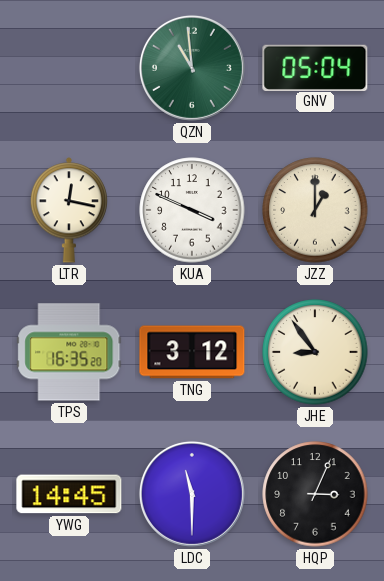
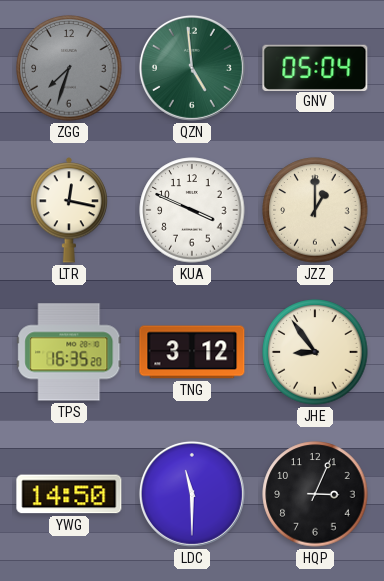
ZGG: none -> 7:33 (69, 68)
QZN: 10:59 -> 4:59 (192, 68)
YWG: 14:45 -> 14:50 (69, 494)
